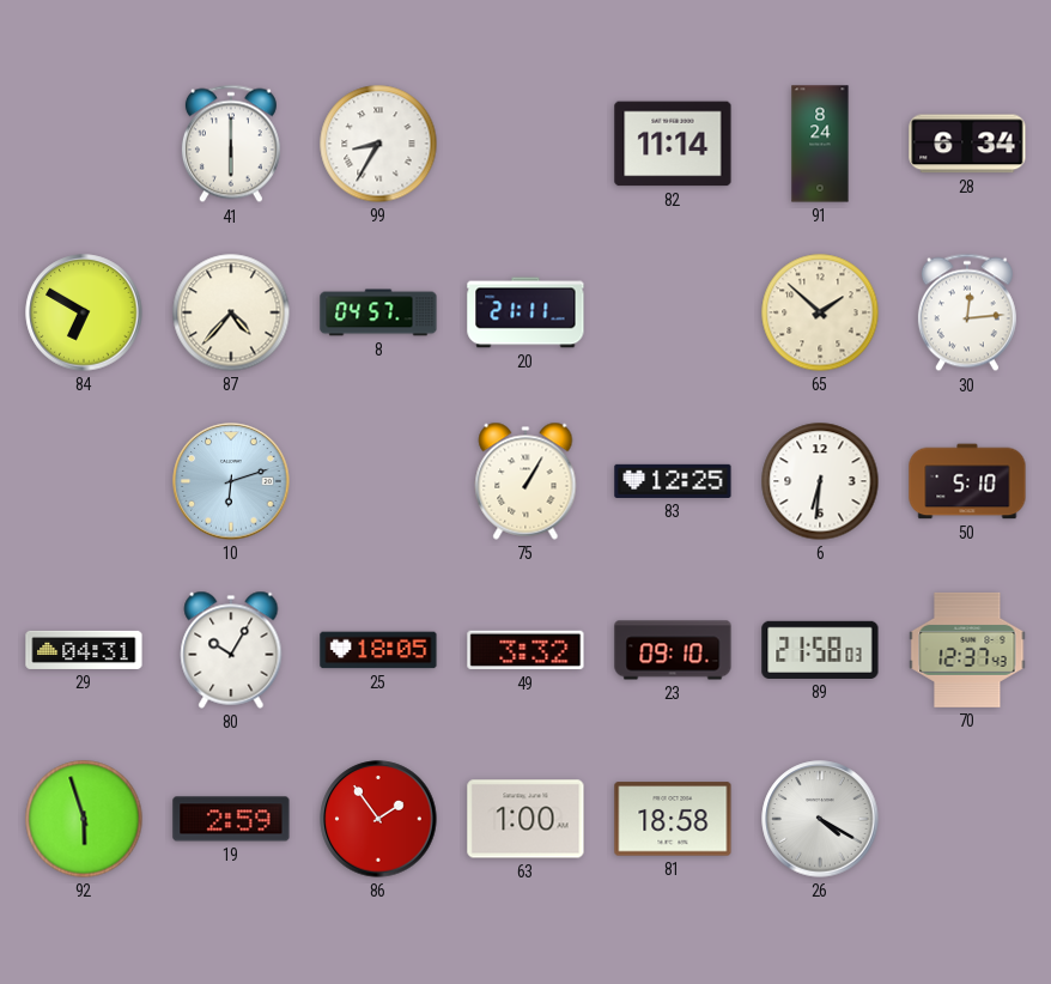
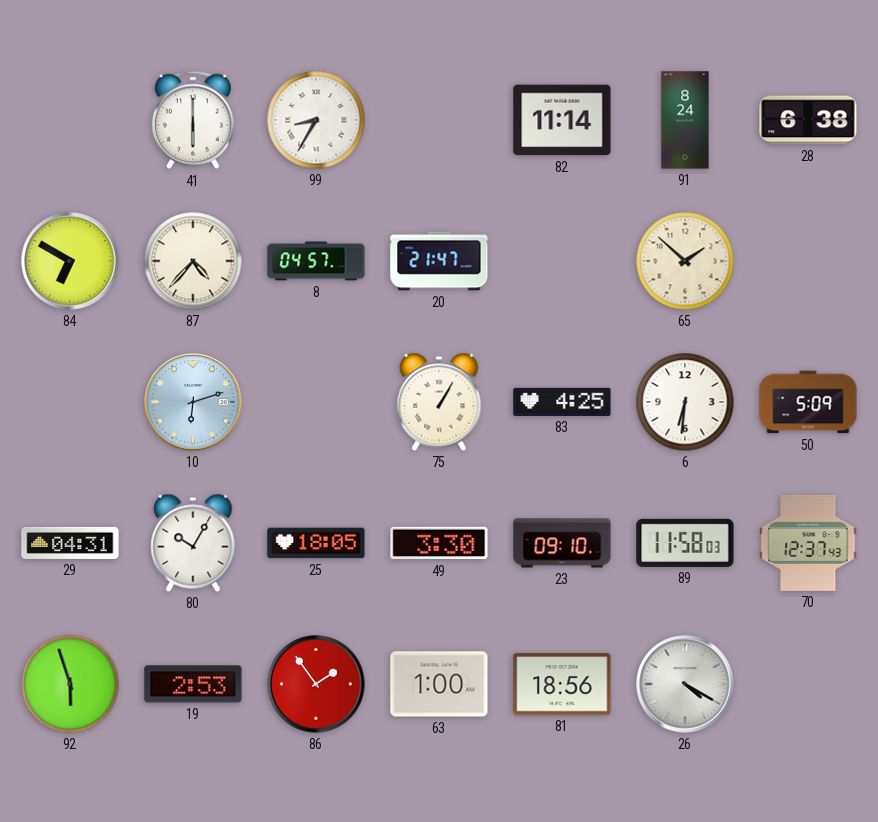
28: 6:34 -> 6:38 (808, 120)
20: 21:11 -> 21:47 (439, 261)
30: 12:14 -> none (967, 312)
83: 12:25 -> 4:25 (562, 402)
50: 5:10 -> 5:09 (808, 402)
49: 3:32 -> 3:30 (439, 543)
89: 21:58 -> 11:58 (685, 543)
19: 2:59 -> 2:53 (193, 684)
81: 18:58 -> 18:56 (562, 684)
